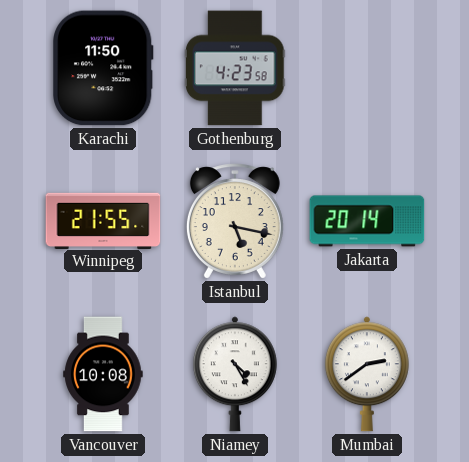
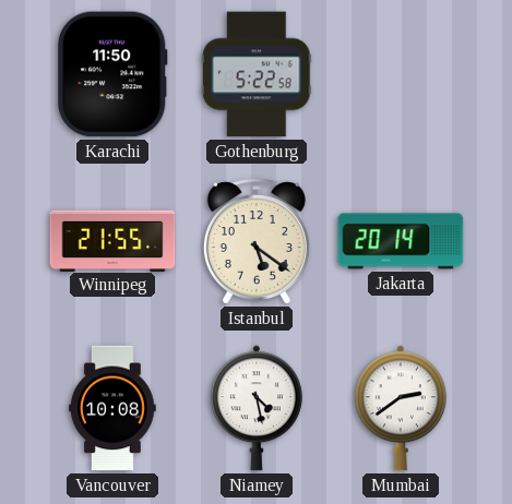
Gothenburg: 4:23 -> 5:22 (257, 74)
Istanbul: 5:17 -> 5:21 (257, 241)
Niamey: 4:25 -> 4:28 (257, 408)
